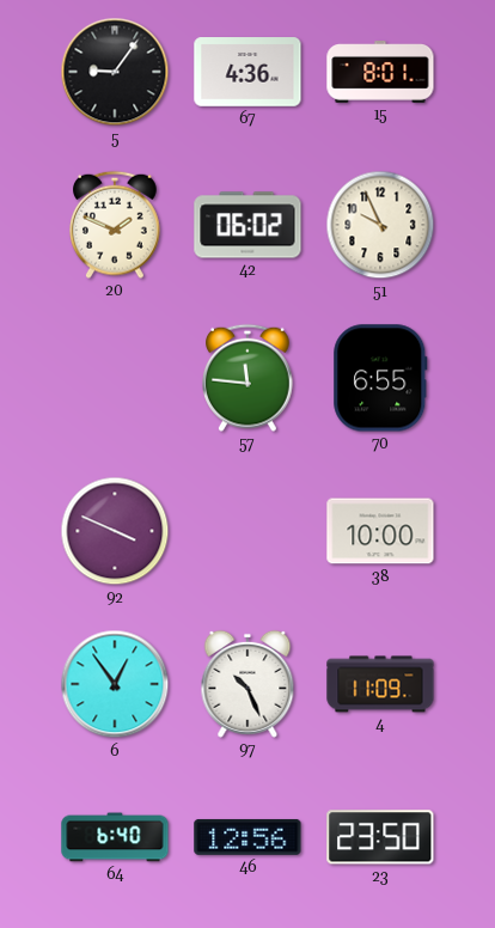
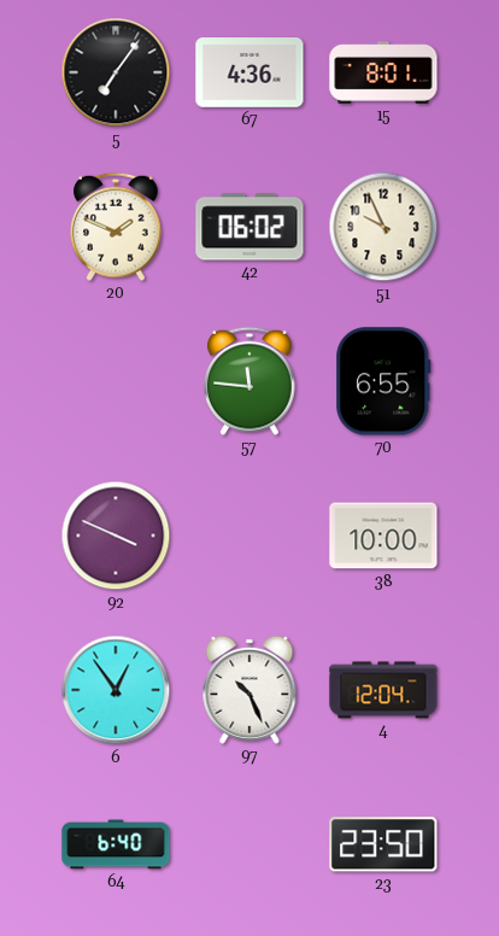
5: 9:06 -> 7:06 (116, 72)
4: 11:09 -> 12:04 (383, 690)
46: 12:56 -> none (247, 837)
